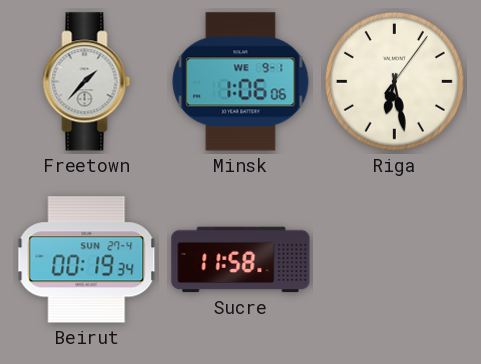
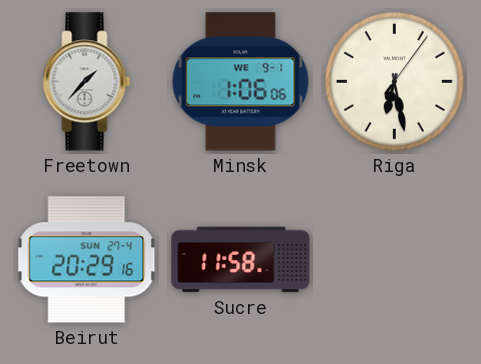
Beirut: 00:19 -> 20:29 (87, 260)
